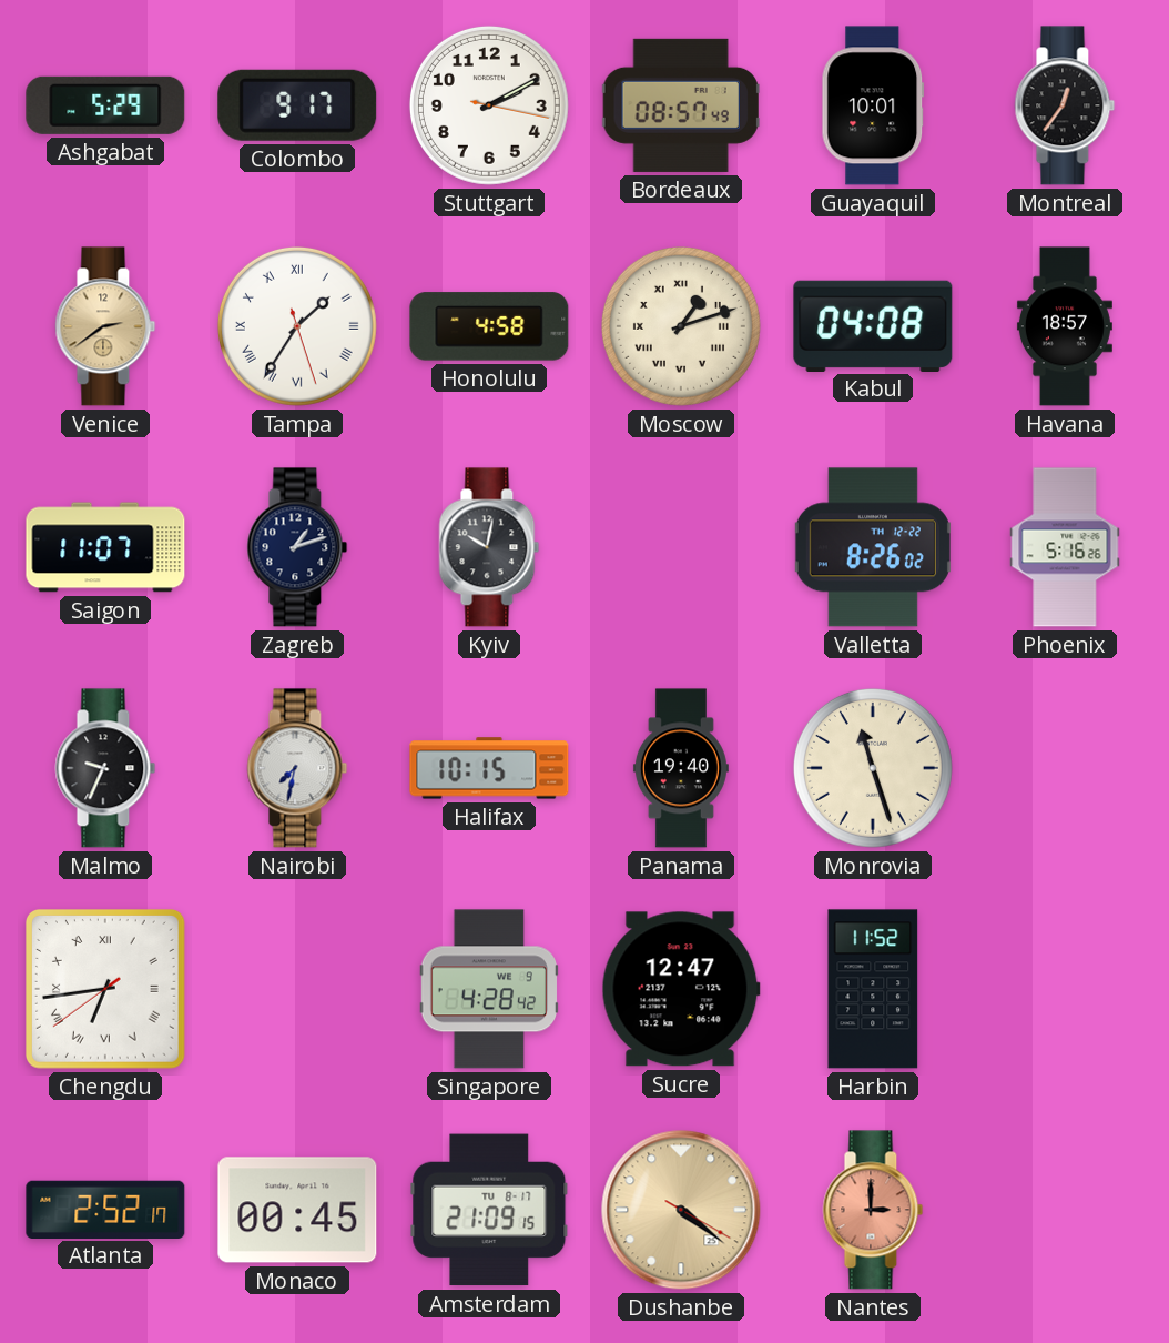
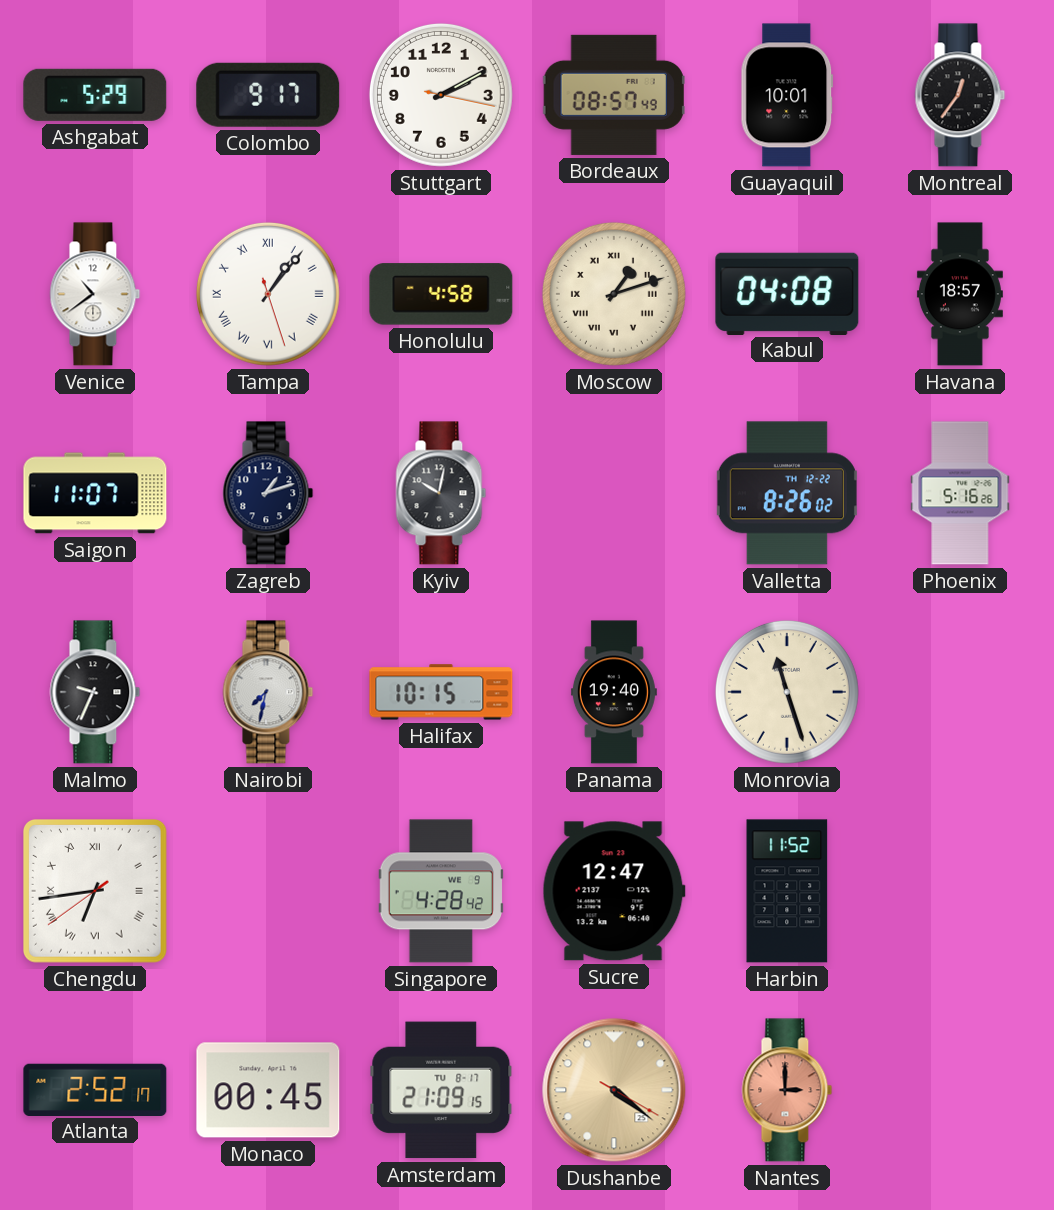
Venice: 2:39 -> 10:39 (95, 294)
Venice dial: champagne -> white (95, 294)
Tampa: 1:35 -> 1:06 (268, 294)
